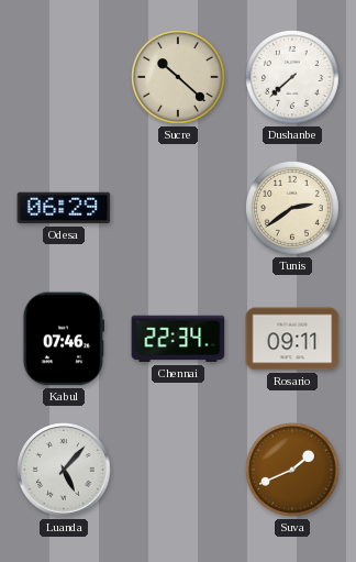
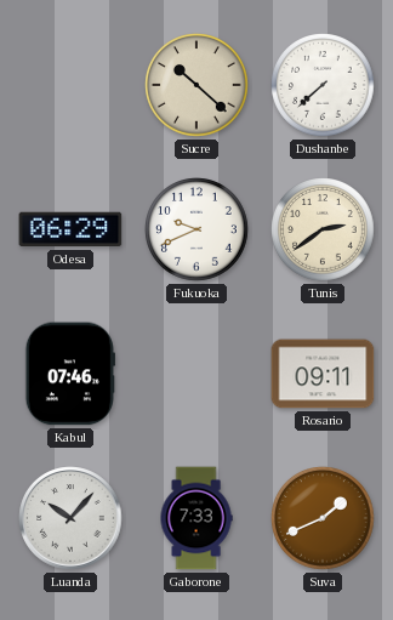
Fukuoka: none -> 9:41 (196, 229)
Chennai: 22:34 -> none (178, 339)
Luanda: 5:07 -> 10:07 (70, 518)
Gaborone: none -> 7:33 (196, 518)
